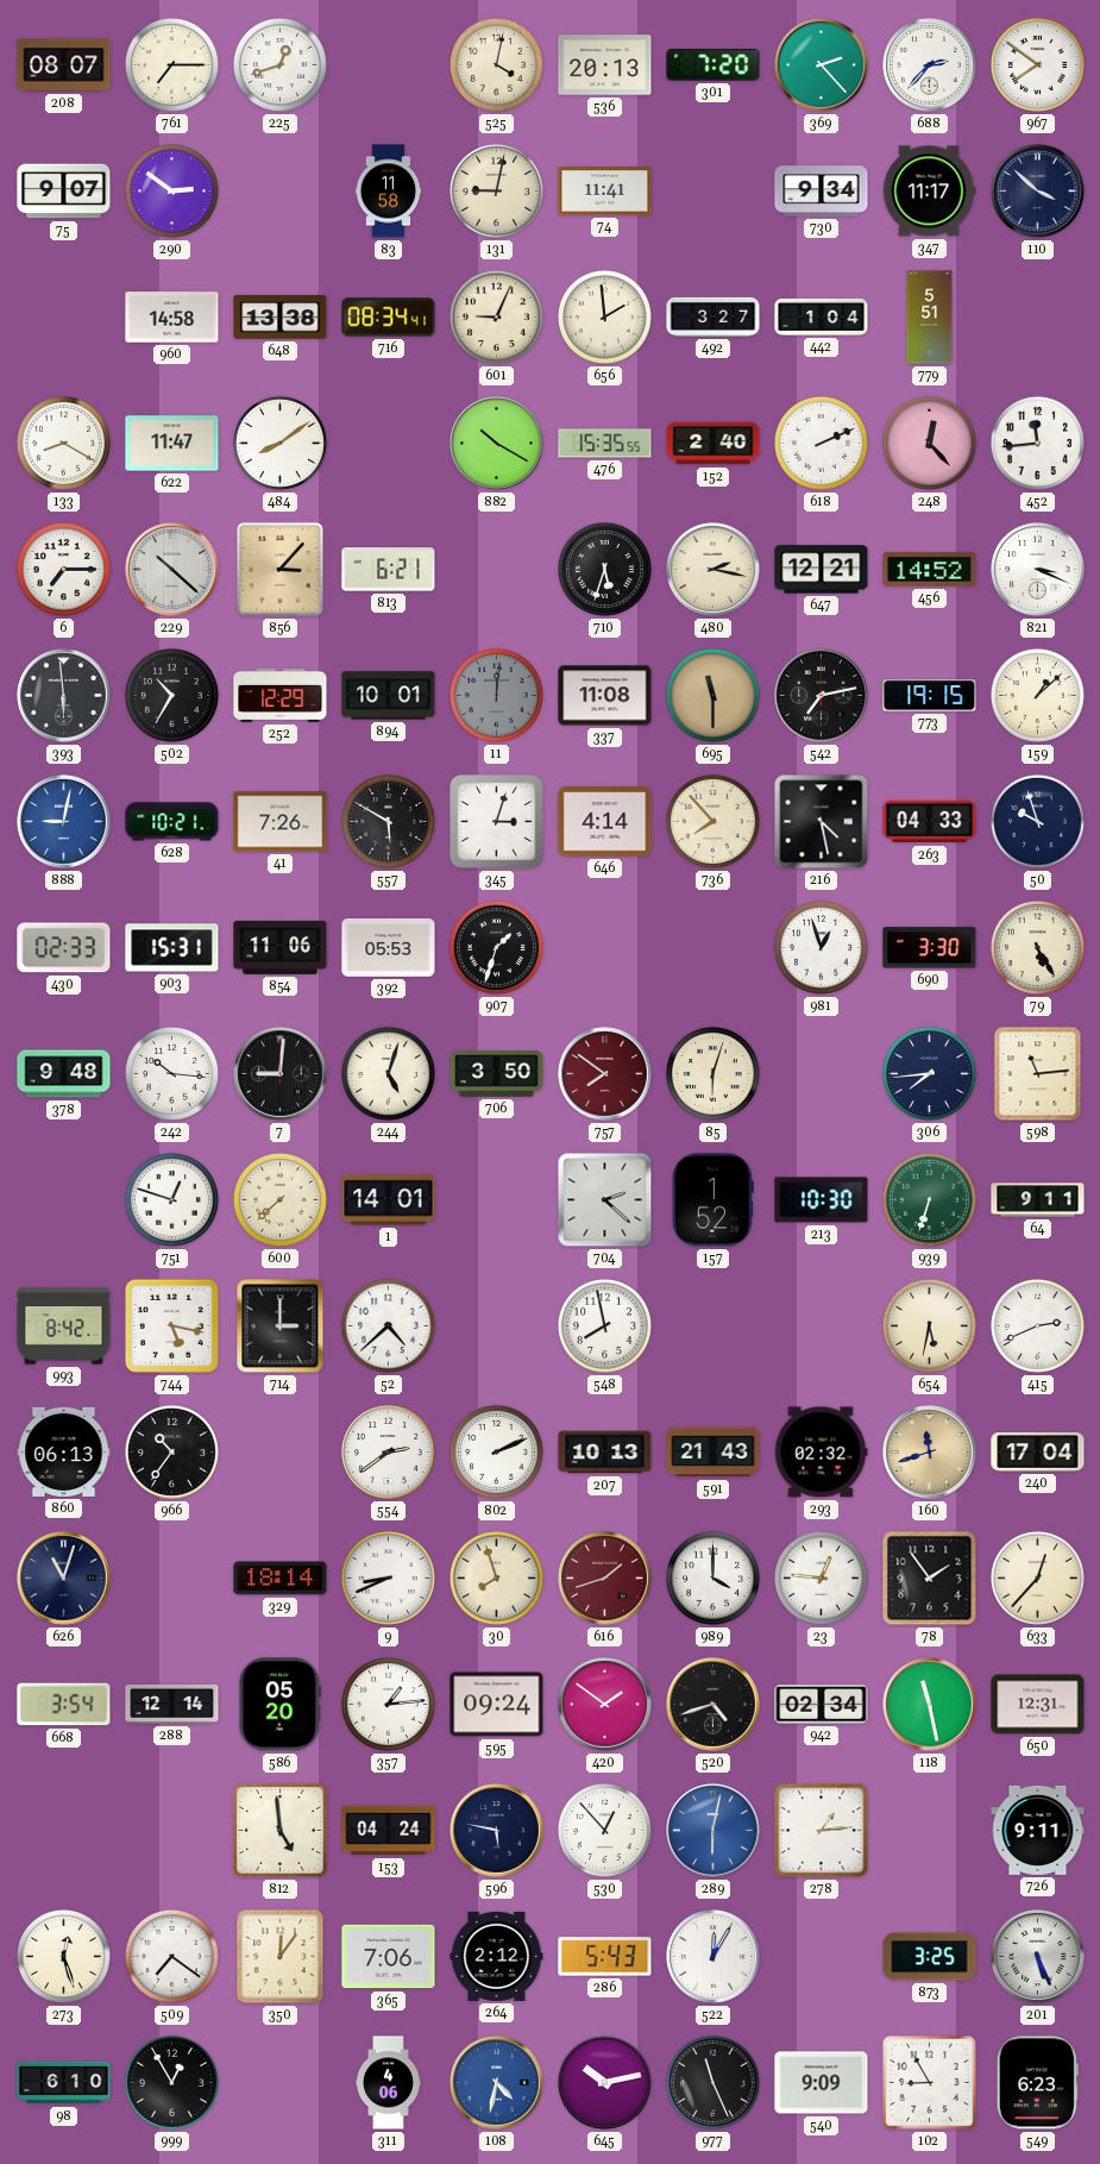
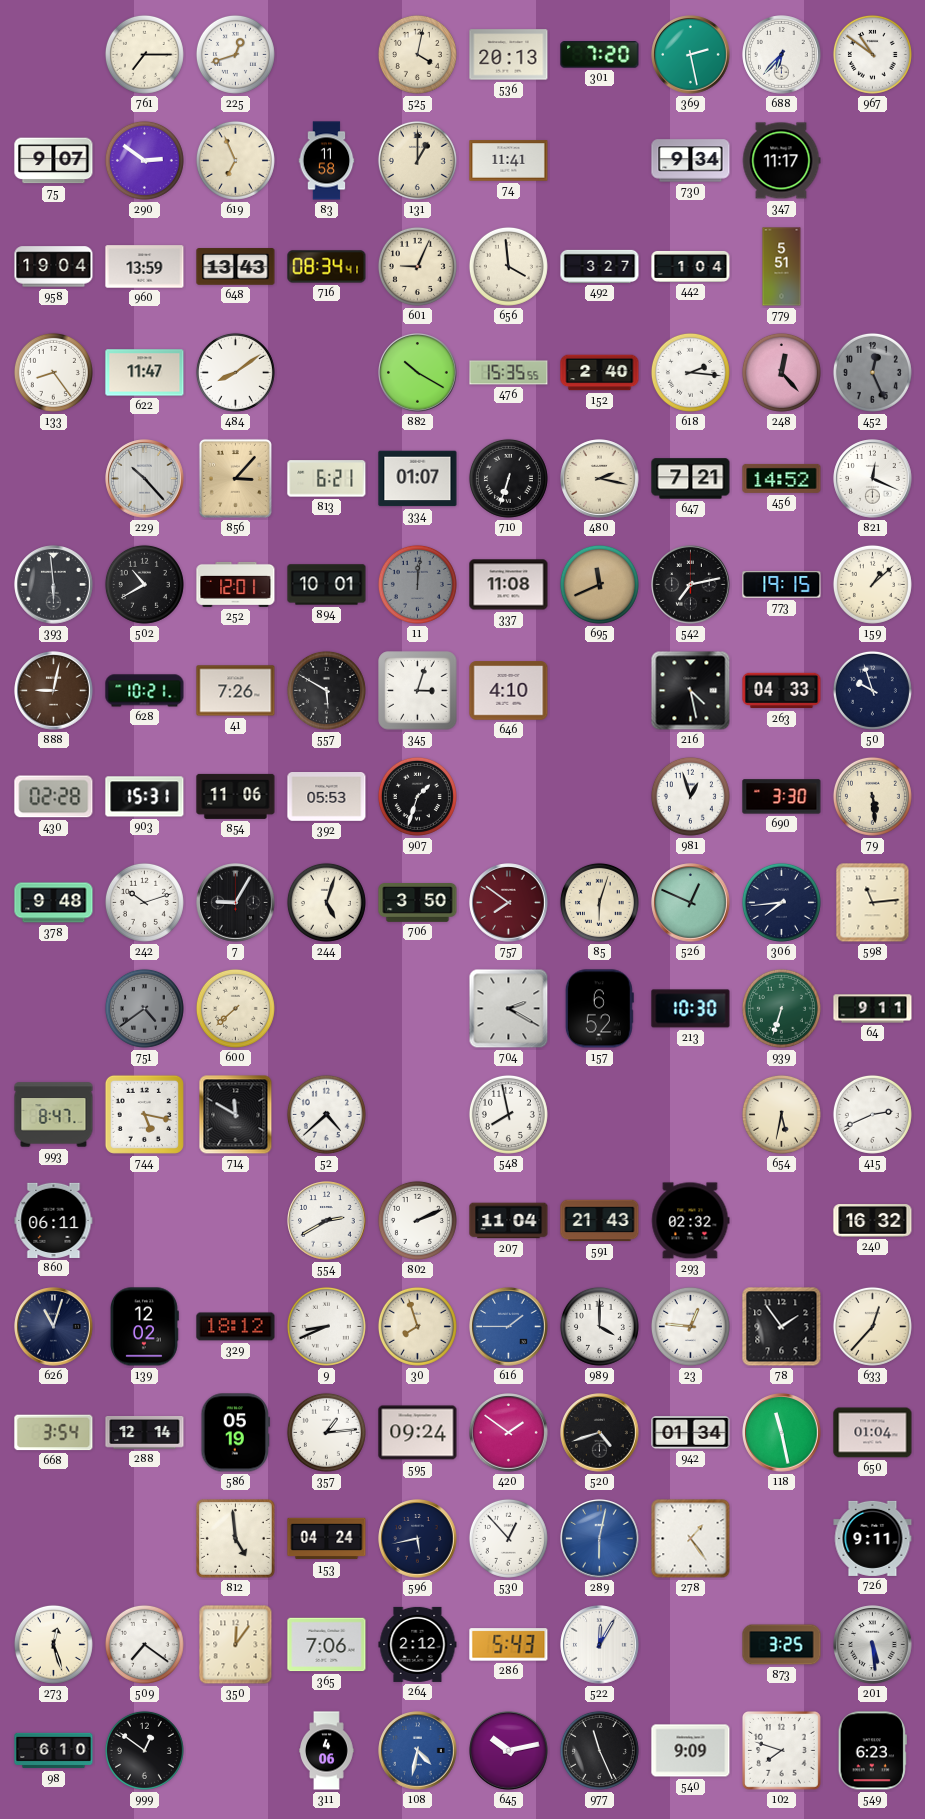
208: 08:07 -> none (64, 65)
369: 2:23 -> 2:28 (691, 55)
688: 2:37 -> 6:37 (782, 55)
967: 7:51 -> 10:51 (872, 54)
619: none -> 6:56 (235, 160)
131: 9:02 -> 1:00 (417, 160)
110: 3:52 -> none (1038, 192)
958: none -> 19:04 (54, 267)
960: 14:58 -> 13:59 (145, 267)
648: 13:38 -> 13:43 (236, 267)
656: 1:59 -> 3:59 (508, 266)
133: 8:20 -> 8:24 (53, 372)
618: 2:11 -> 2:16 (690, 372)
452: 11:44 -> 12:26 (872, 372)
452 dial: white -> grey (872, 372)
6: 7:15 -> none (63, 569)
229: 10:22 -> 10:23 (145, 479)
334: none -> 01:07 (418, 479)
710: 5:33 -> 6:33 (508, 478)
647: 12:21 -> 7:21 (691, 479)
821: 3:19 -> 12:19 (873, 479)
502: 10:35 -> 10:40 (144, 584)
252: 12:29 -> 12:01 (236, 584)
695: 11:30 -> 11:41 (599, 584)
888 dial: blue -> brown (54, 691)
646: 4:14 -> 4:10 (509, 691)
736: 7:53 -> none (712, 821)
430: 02:33 -> 02:28 (54, 797)
79: 5:25 -> 5:29 (872, 796)
242: 10:16 -> 10:12 (144, 902)
7: 9:01 -> 9:05 (236, 903)
526: none -> 12:49 (691, 903)
751: 12:48 -> 4:39 (144, 1008)
751 dial: white -> grey (144, 1008)
1: 14:01 -> none (389, 1200)
704: 2:22 -> 2:20 (509, 1009)
157: 1:52 -> 6:52 (599, 1009)
993: 8:42 -> 8:47 (54, 1115)
714: 3:00 -> 11:50 (236, 1115)
860: 06:13 -> 06:11 (54, 1220)
966: 10:36 -> none (171, 1451)
554: 2:39 -> 2:40 (327, 1221)
207: 10:13 -> 11:04 (509, 1221)
160: 11:42 -> none (930, 1453)
240: 17:04 -> 16:32 (873, 1221)
139: none -> 12:02 (144, 1327)
329: 18:14 -> 18:12 (236, 1327)
616: 1:42 -> 1:45 (509, 1327)
616 dial: burgundy -> blue (509, 1327)
586: 05:20 -> 05:19 (236, 1433)
942: 02:34 -> 01:34 (691, 1433)
650: 12:31 -> 01:04 (873, 1433)
596: 5:47 -> 5:43 (418, 1539)
278: 1:14 -> 1:24 (691, 1539)
201: 5:26 -> 5:29 (873, 1645)
999: 12:55 -> 12:51 (144, 1750)
102: 8:55 -> 7:48 (782, 1751)
